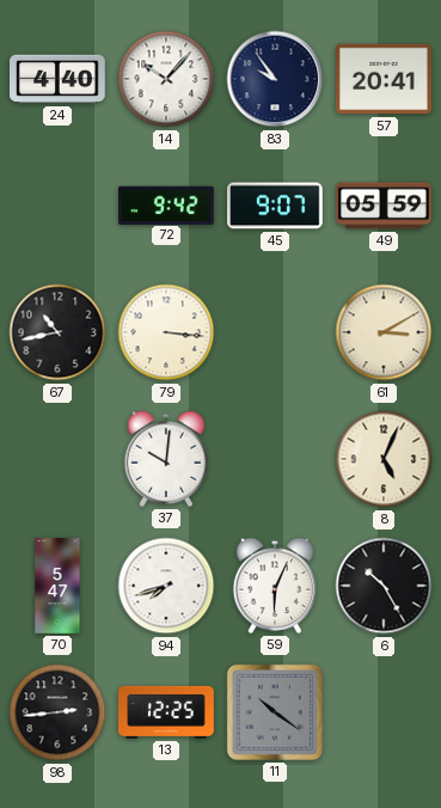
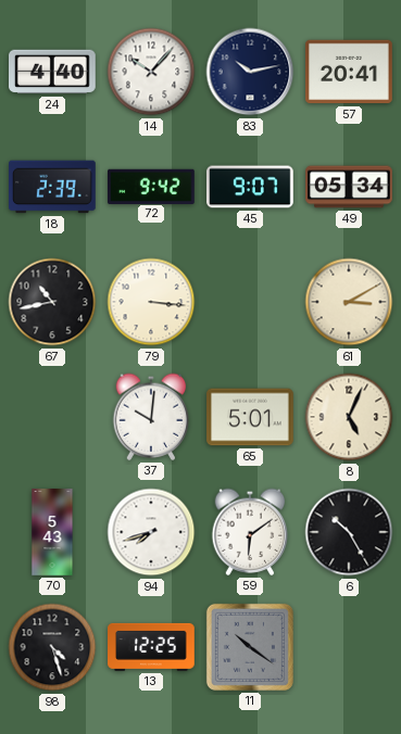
83: 9:54 -> 10:13 (250, 72)
18: none -> 2:39 (53, 187)
49: 05:59 -> 05:34 (349, 187)
65: none -> 5:01 (250, 417)
70: 5:47 -> 5:43 (52, 532)
59: 6:04 -> 6:09 (250, 532)
98: 2:44 -> 4:27 (52, 647)
